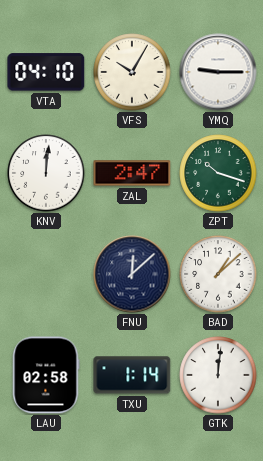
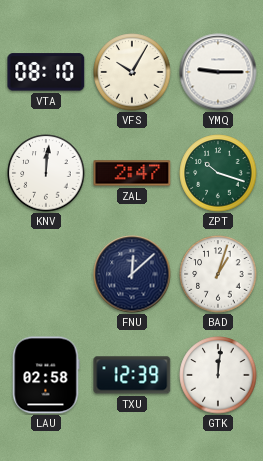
VTA: 04:10 -> 08:10 (46, 72)
BAD: 1:08 -> 1:03 (218, 274)
TXU: 1:14 -> 12:39 (132, 375)
